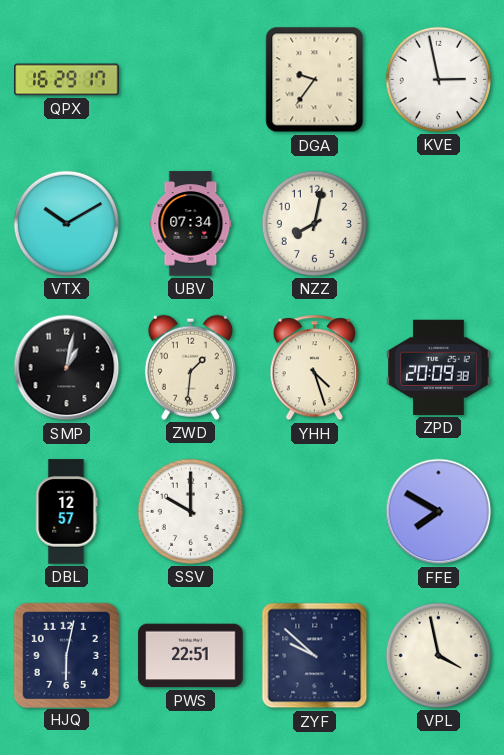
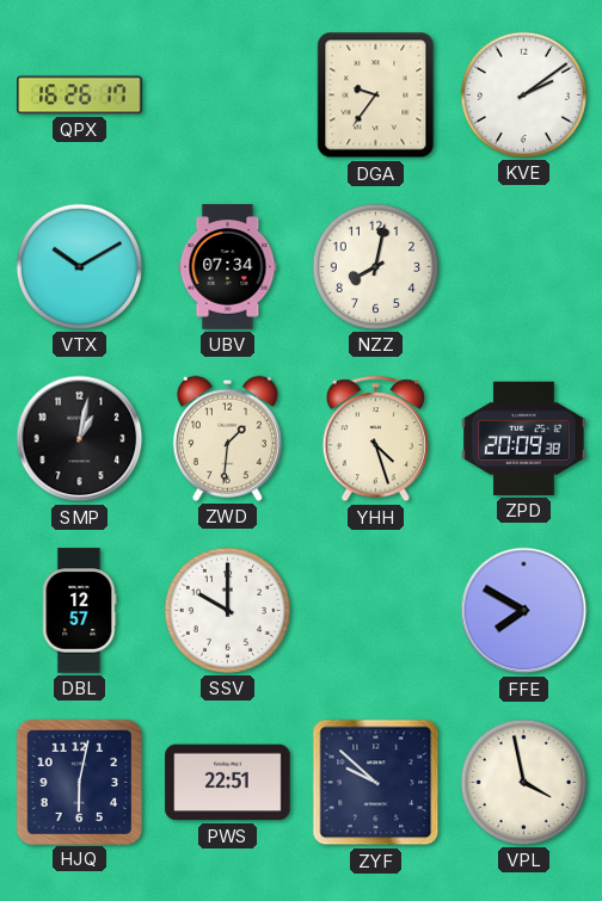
QPX: 16:29 -> 16:26 (80, 95)
KVE: 2:58 -> 2:09 (523, 94)
